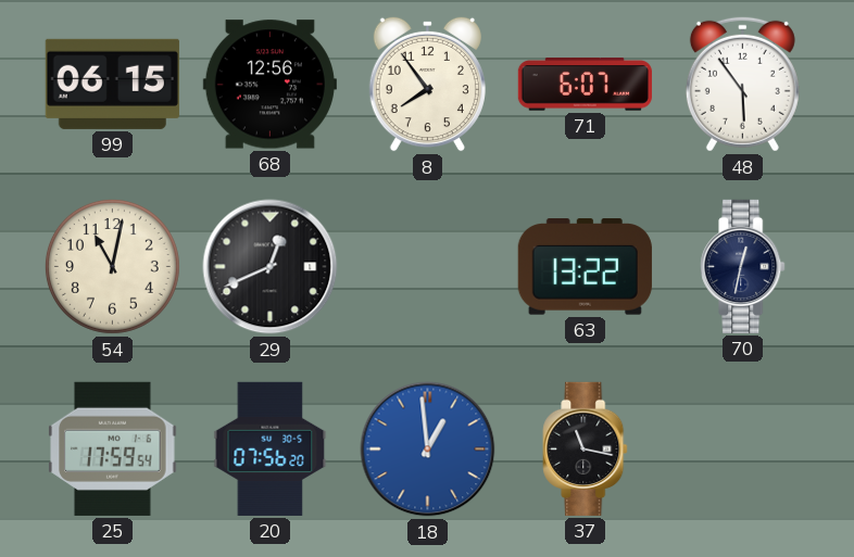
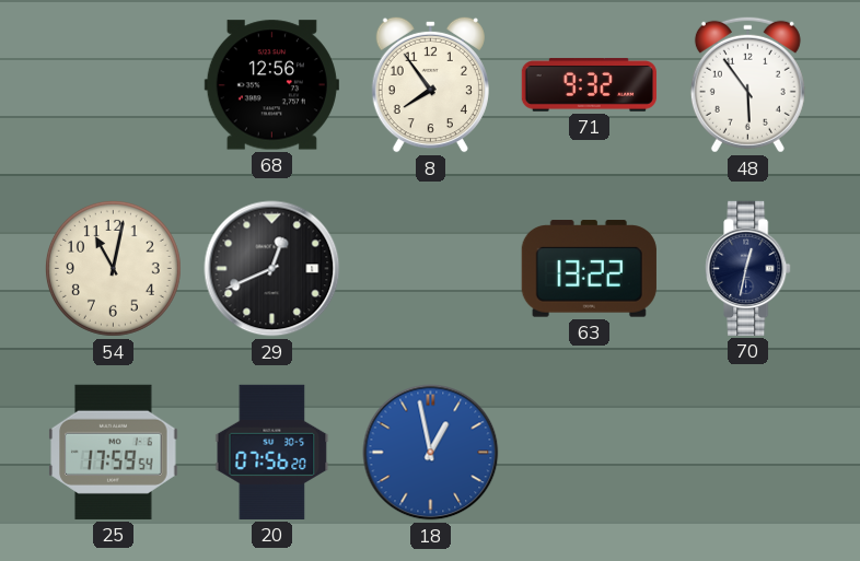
99: 06:15 -> none (112, 84)
71: 6:07 -> 9:32 (589, 85)
18: 12:59 -> 12:58 (431, 453)
37: 11:17 -> none (586, 448)
